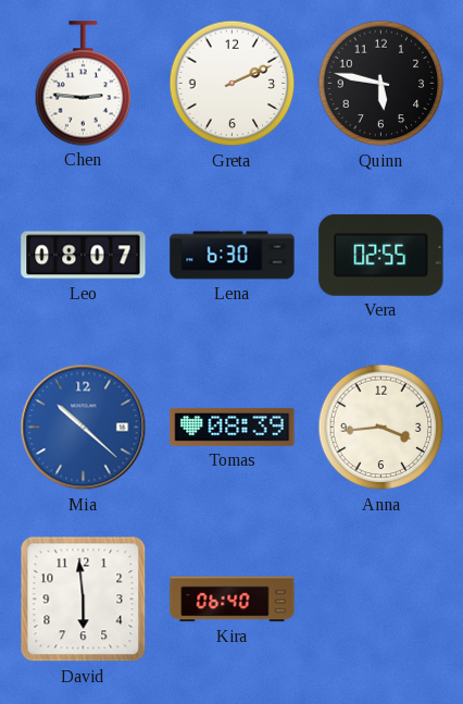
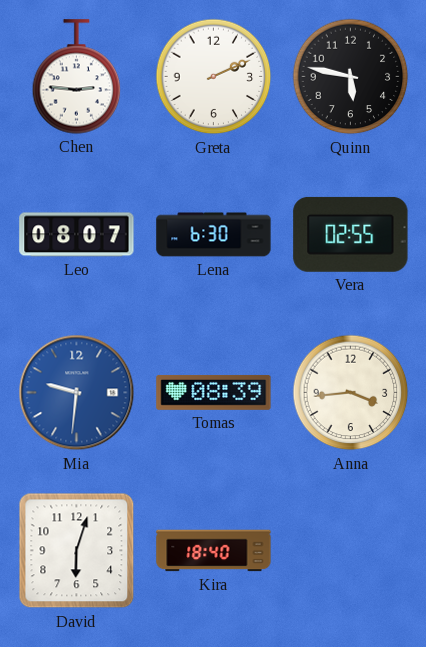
Mia: 10:22 -> 9:31 (77, 393)
David: 5:59 -> 6:03 (77, 551)
Kira: 06:40 -> 18:40 (214, 551)
